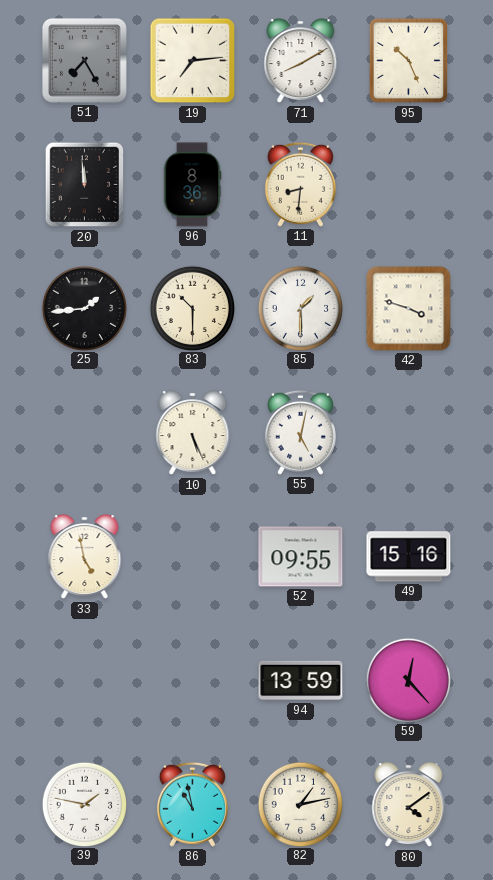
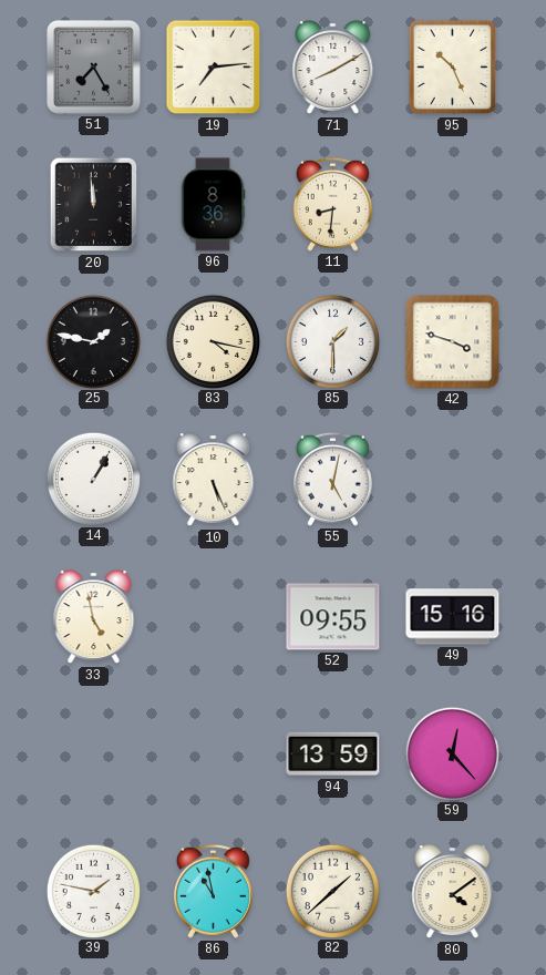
25: 1:44 -> 1:47 (93, 341)
83: 10:30 -> 4:17 (213, 341)
14: none -> 1:05 (93, 479)
82: 1:13 -> 1:38 (332, 891)
